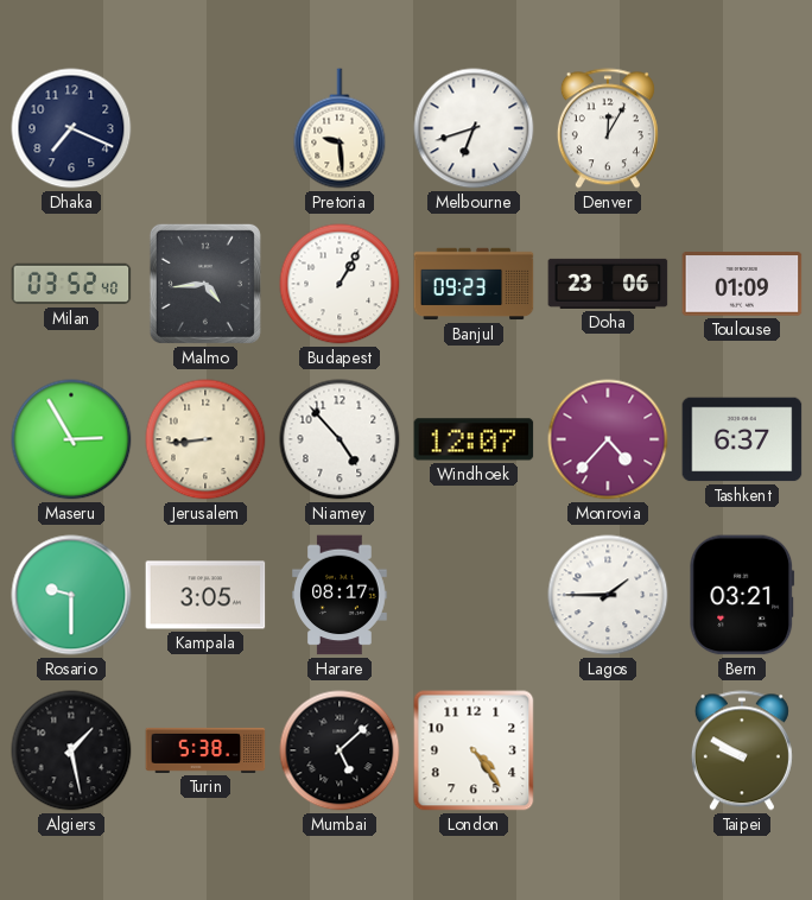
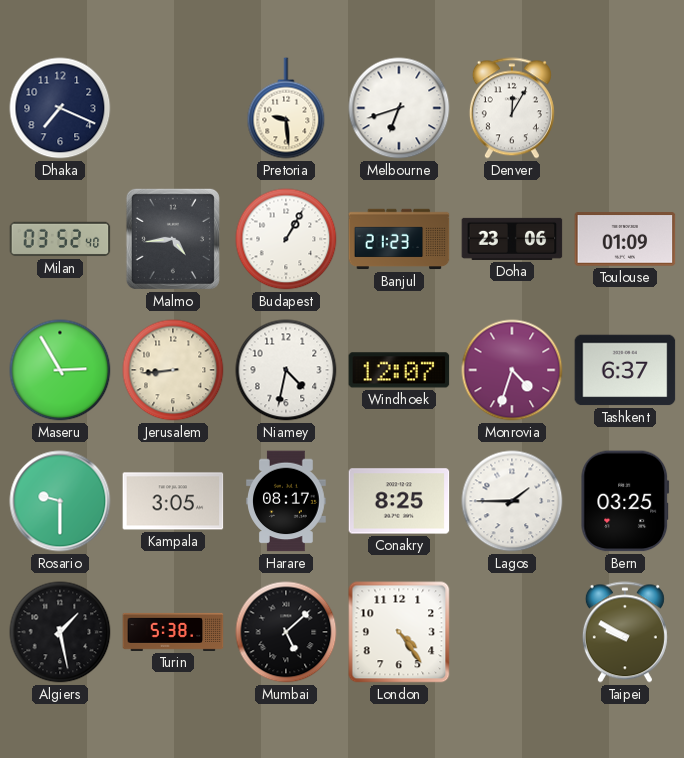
Banjul: 09:23 -> 21:23 (399, 239)
Niamey: 4:53 -> 4:32 (286, 370)
Monrovia: 4:37 -> 4:33 (512, 370)
Conakry: none -> 8:25 (399, 501)
Bern: 03:21 -> 03:25 (625, 501)
